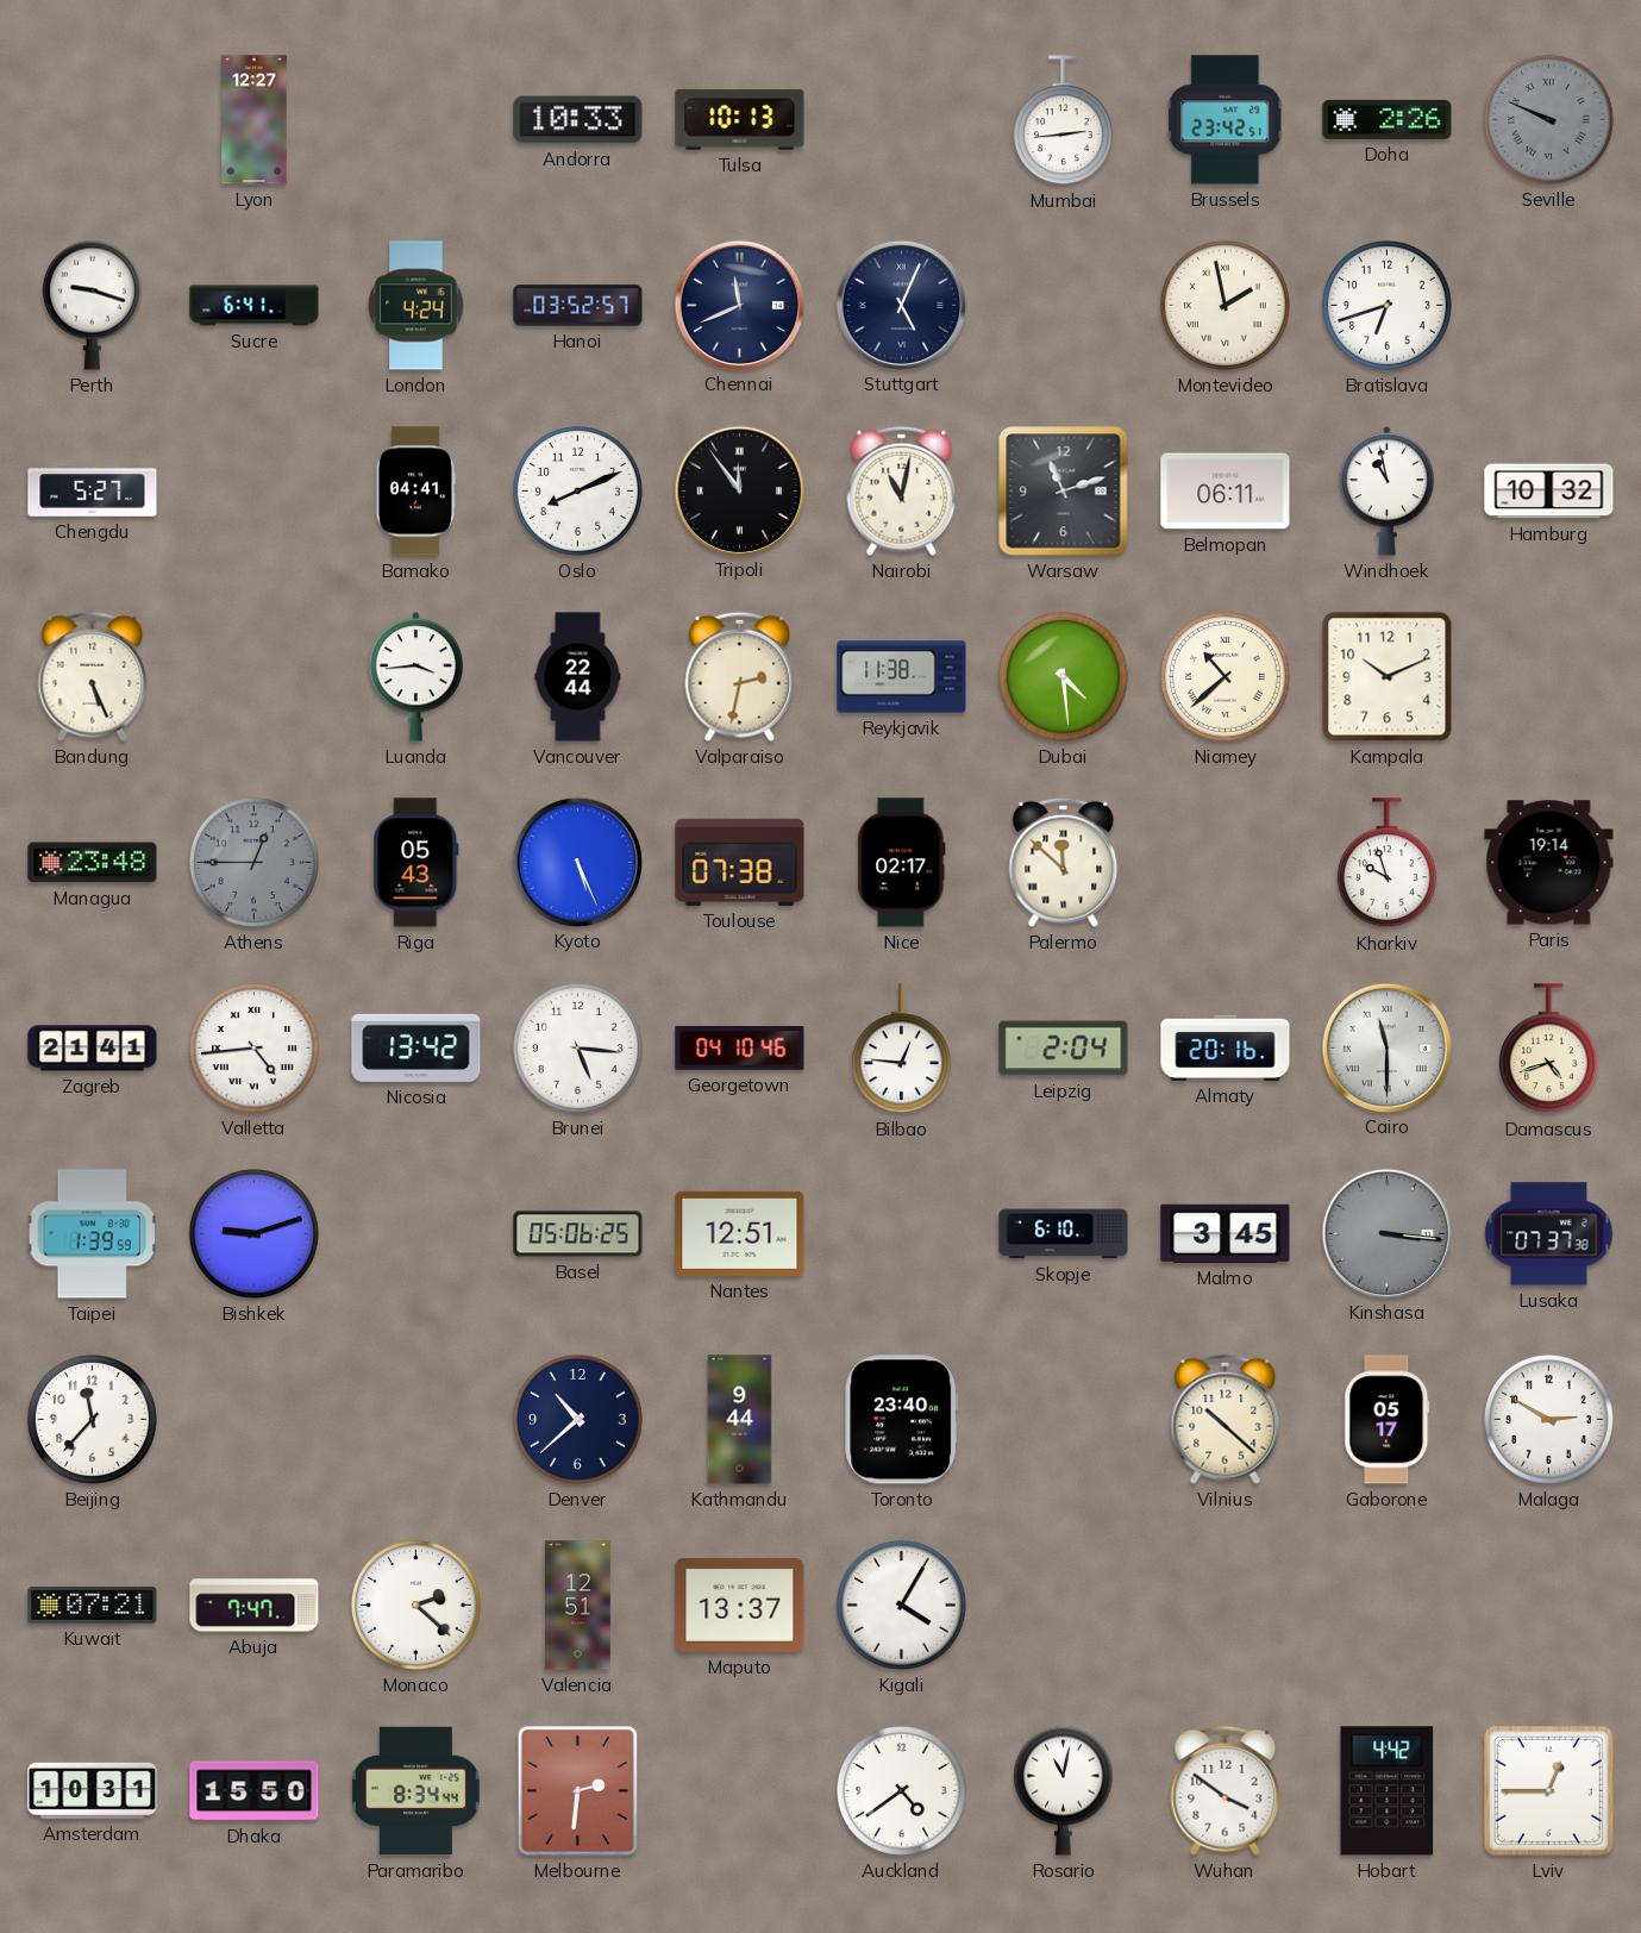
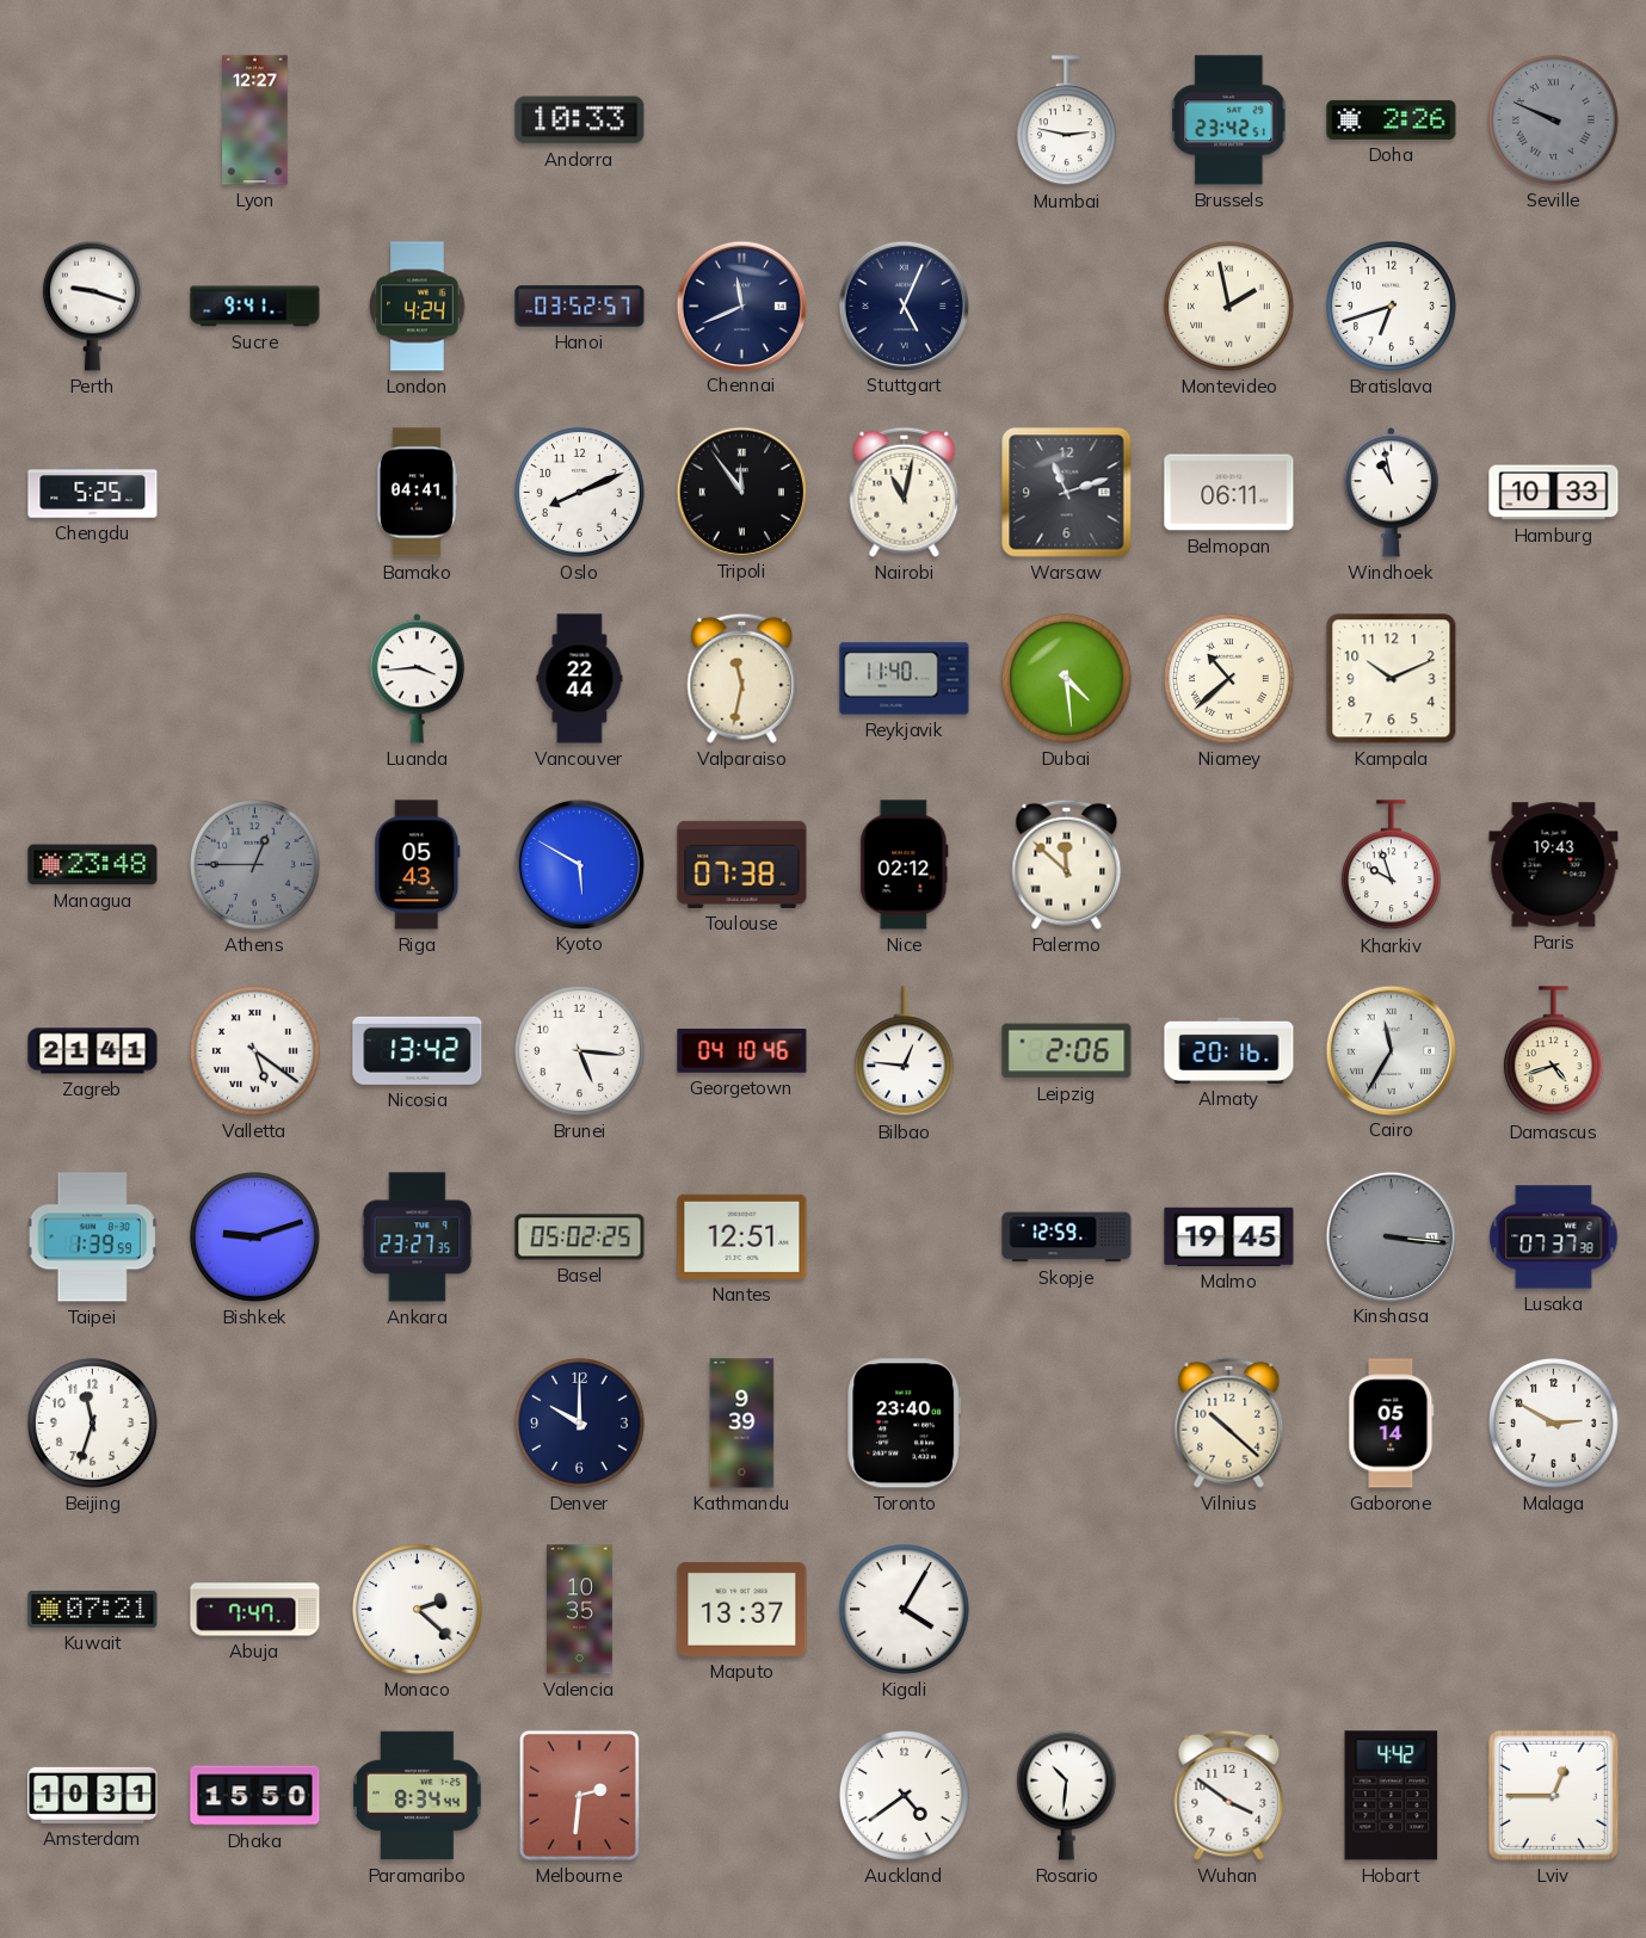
Tulsa: 10:13 -> none (740, 120)
Mumbai: 2:44 -> 2:47 (1066, 121)
Sucre: 6:41 -> 9:41 (255, 307)
Chengdu: 5:27 -> 5:25 (93, 493)
Hamburg: 10:32 -> 10:33 (1554, 493)
Bandung: 5:26 -> none (93, 676)
Valparaiso: 2:32 -> 11:32 (742, 678)
Reykjavik: 11:38 -> 11:40 (905, 679)
Kyoto: 5:26 -> 5:50 (579, 864)
Nice: 02:17 -> 02:12 (905, 865)
Paris: 19:14 -> 19:43 (1554, 865)
Valletta: 4:44 -> 5:21 (254, 1050)
Leipzig: 2:04 -> 2:06 (1067, 1051)
Cairo: 11:30 -> 11:35 (1391, 1050)
Ankara: none -> 23:27 (418, 1238)
Basel: 05:06 -> 05:02 (580, 1238)
Skopje: 6:10 -> 12:59 (1067, 1238)
Malmo: 3:45 -> 19:45 (1229, 1236)
Beijing: 11:37 -> 11:33 (92, 1422)
Denver: 10:38 -> 10:00 (579, 1422)
Kathmandu: 9:44 -> 9:39 (742, 1424)
Gaborone: 05:17 -> 05:14 (1392, 1424)
Valencia: 12:51 -> 10:35 (580, 1610)
Rosario: 11:02 -> 10:31 (1066, 1795)
